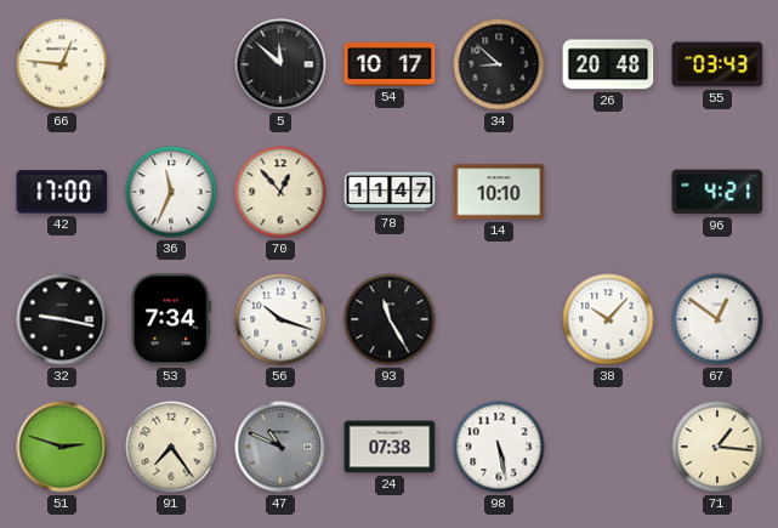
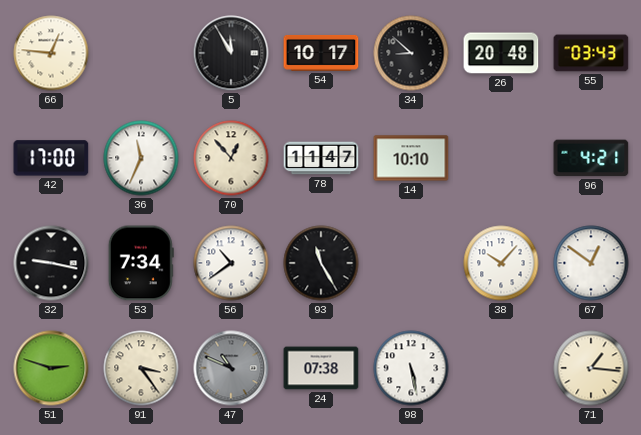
5: 11:52 -> 11:55 (231, 53)
56: 10:18 -> 10:39 (231, 263)
91: 7:24 -> 3:24 (141, 368)
